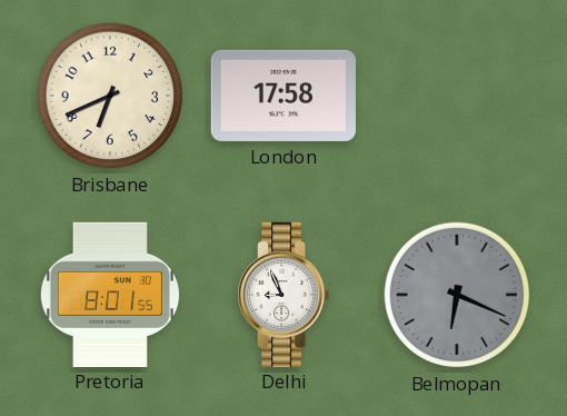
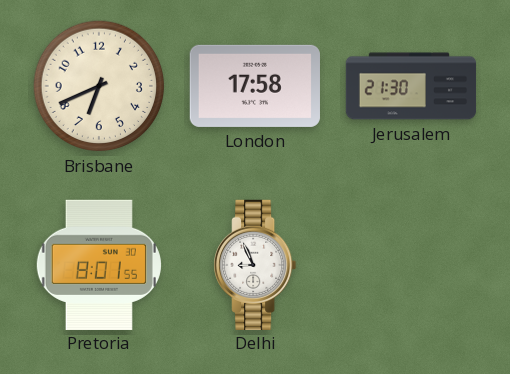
Jerusalem: none -> 21:30 (411, 86)
Belmopan: 6:19 -> none (457, 295)
